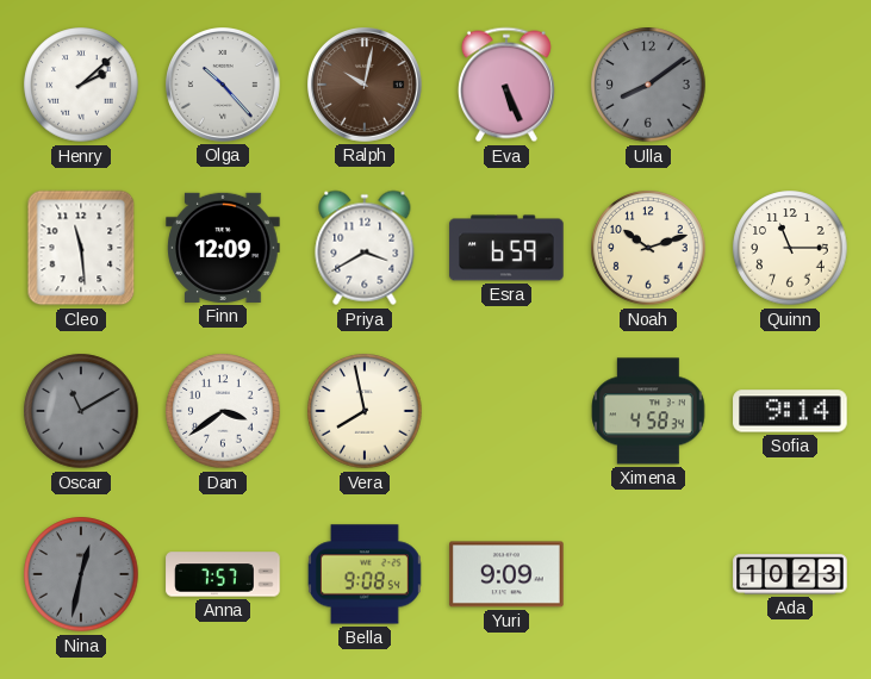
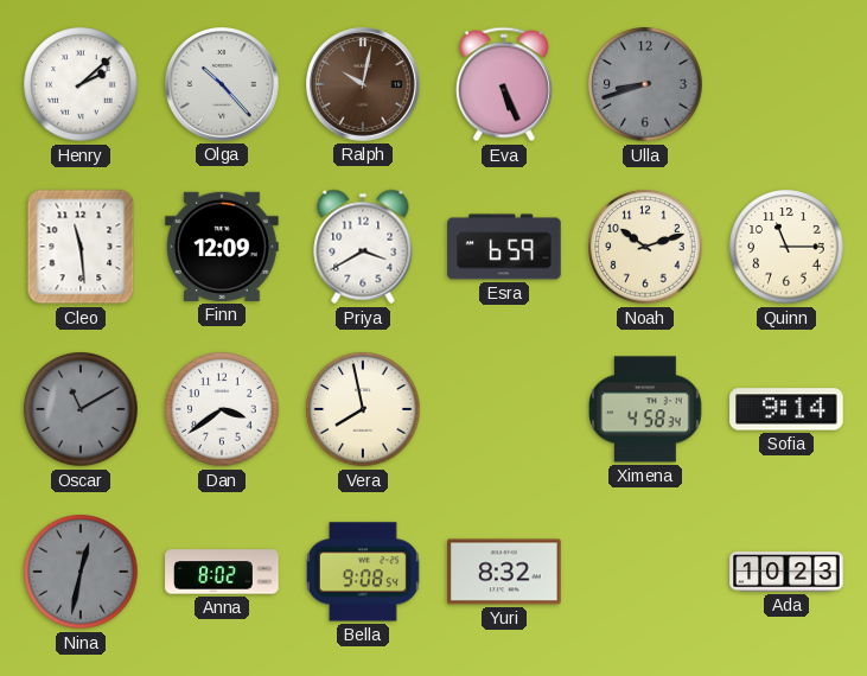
Ulla: 8:09 -> 8:42 (645, 84)
Anna: 7:57 -> 8:02 (222, 572)
Yuri: 9:09 -> 8:32 (504, 572)
